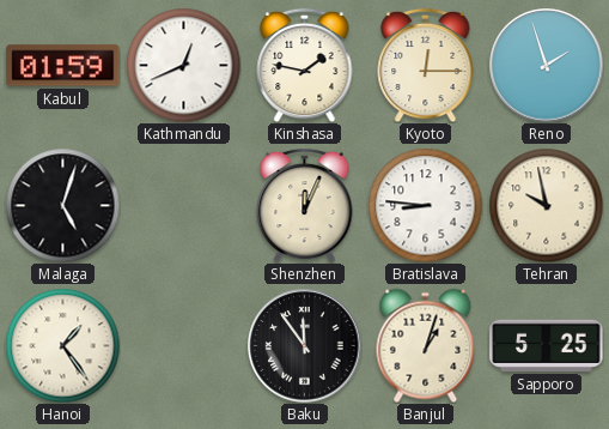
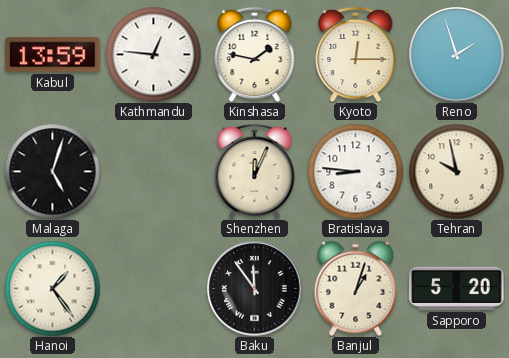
Kabul: 01:59 -> 13:59 (53, 55)
Kathmandu: 12:41 -> 12:46 (153, 54)
Sapporo: 5:25 -> 5:20 (457, 288)
